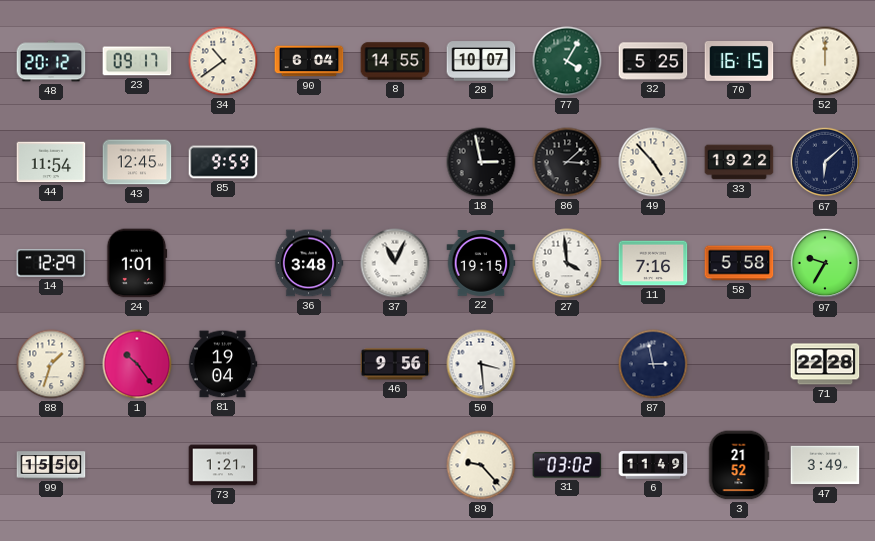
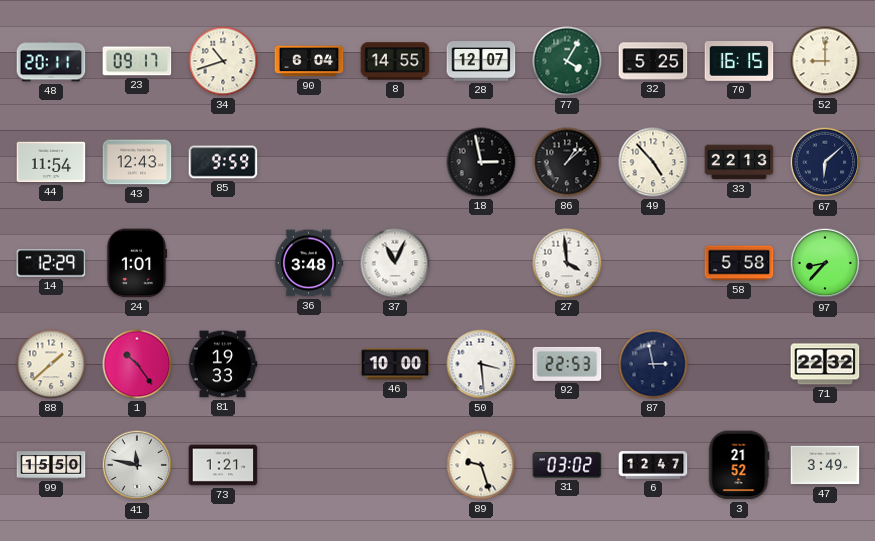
48: 20:12 -> 20:11 (51, 61)
34: 10:39 -> 10:42 (223, 61)
28: 10:07 -> 12:07 (481, 61)
52: 12:00 -> 9:00 (825, 61)
43: 12:45 -> 12:43 (137, 162)
86: 3:08 -> 1:08 (567, 162)
33: 19:22 -> 22:13 (739, 162)
22: 19:15 -> none (481, 263)
11: 7:16 -> none (653, 263)
97: 9:35 -> 8:37 (825, 263)
88: 1:33 -> 1:38 (51, 364)
81: 19:04 -> 19:33 (223, 364)
46: 9:56 -> 10:00 (395, 364)
92: none -> 22:53 (567, 364)
71: 22:28 -> 22:32 (825, 364)
41: none -> 11:47 (137, 465)
89: 9:23 -> 9:27 (481, 465)
6: 11:49 -> 12:47 (653, 465)
